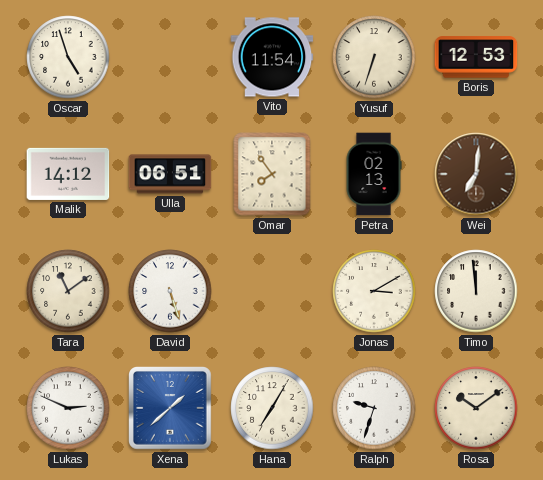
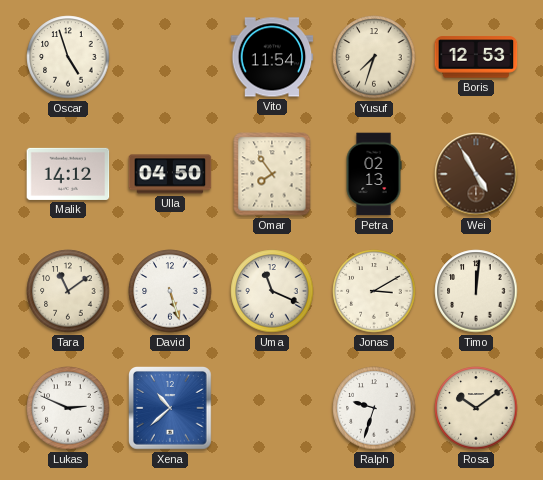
Yusuf: 6:33 -> 7:33 (374, 57)
Ulla: 06:51 -> 04:50 (170, 174)
Wei: 7:01 -> 4:55 (476, 174)
Uma: none -> 11:19 (272, 291)
Timo: 11:59 -> 12:01 (476, 291)
Xena: 1:38 -> 10:38 (171, 409)
Hana: 7:05 -> none (272, 408)
